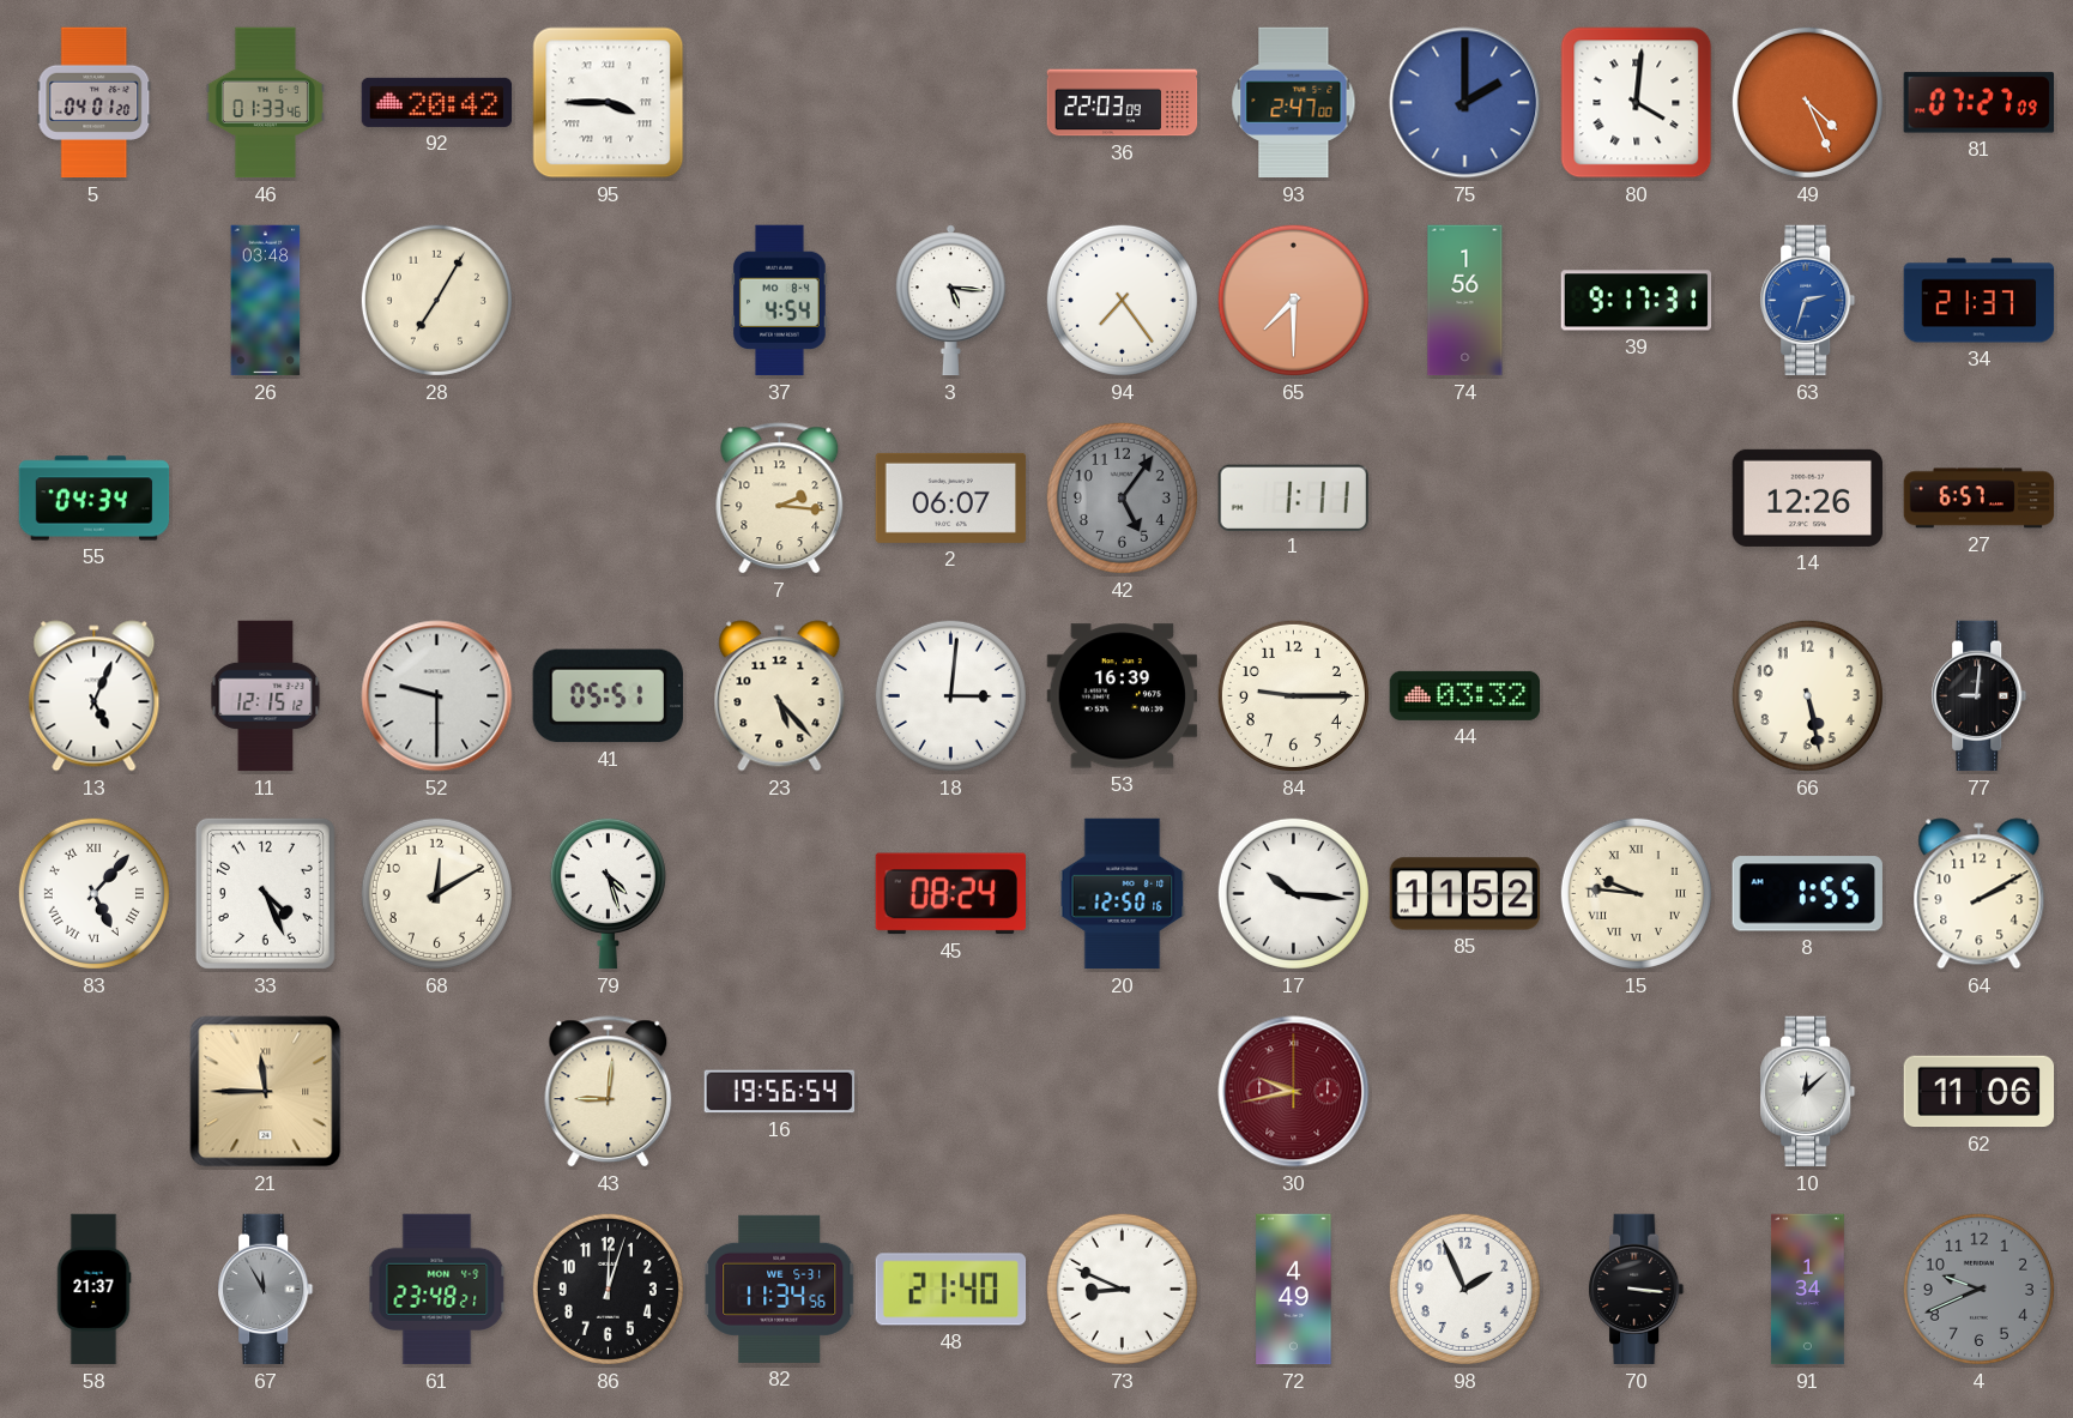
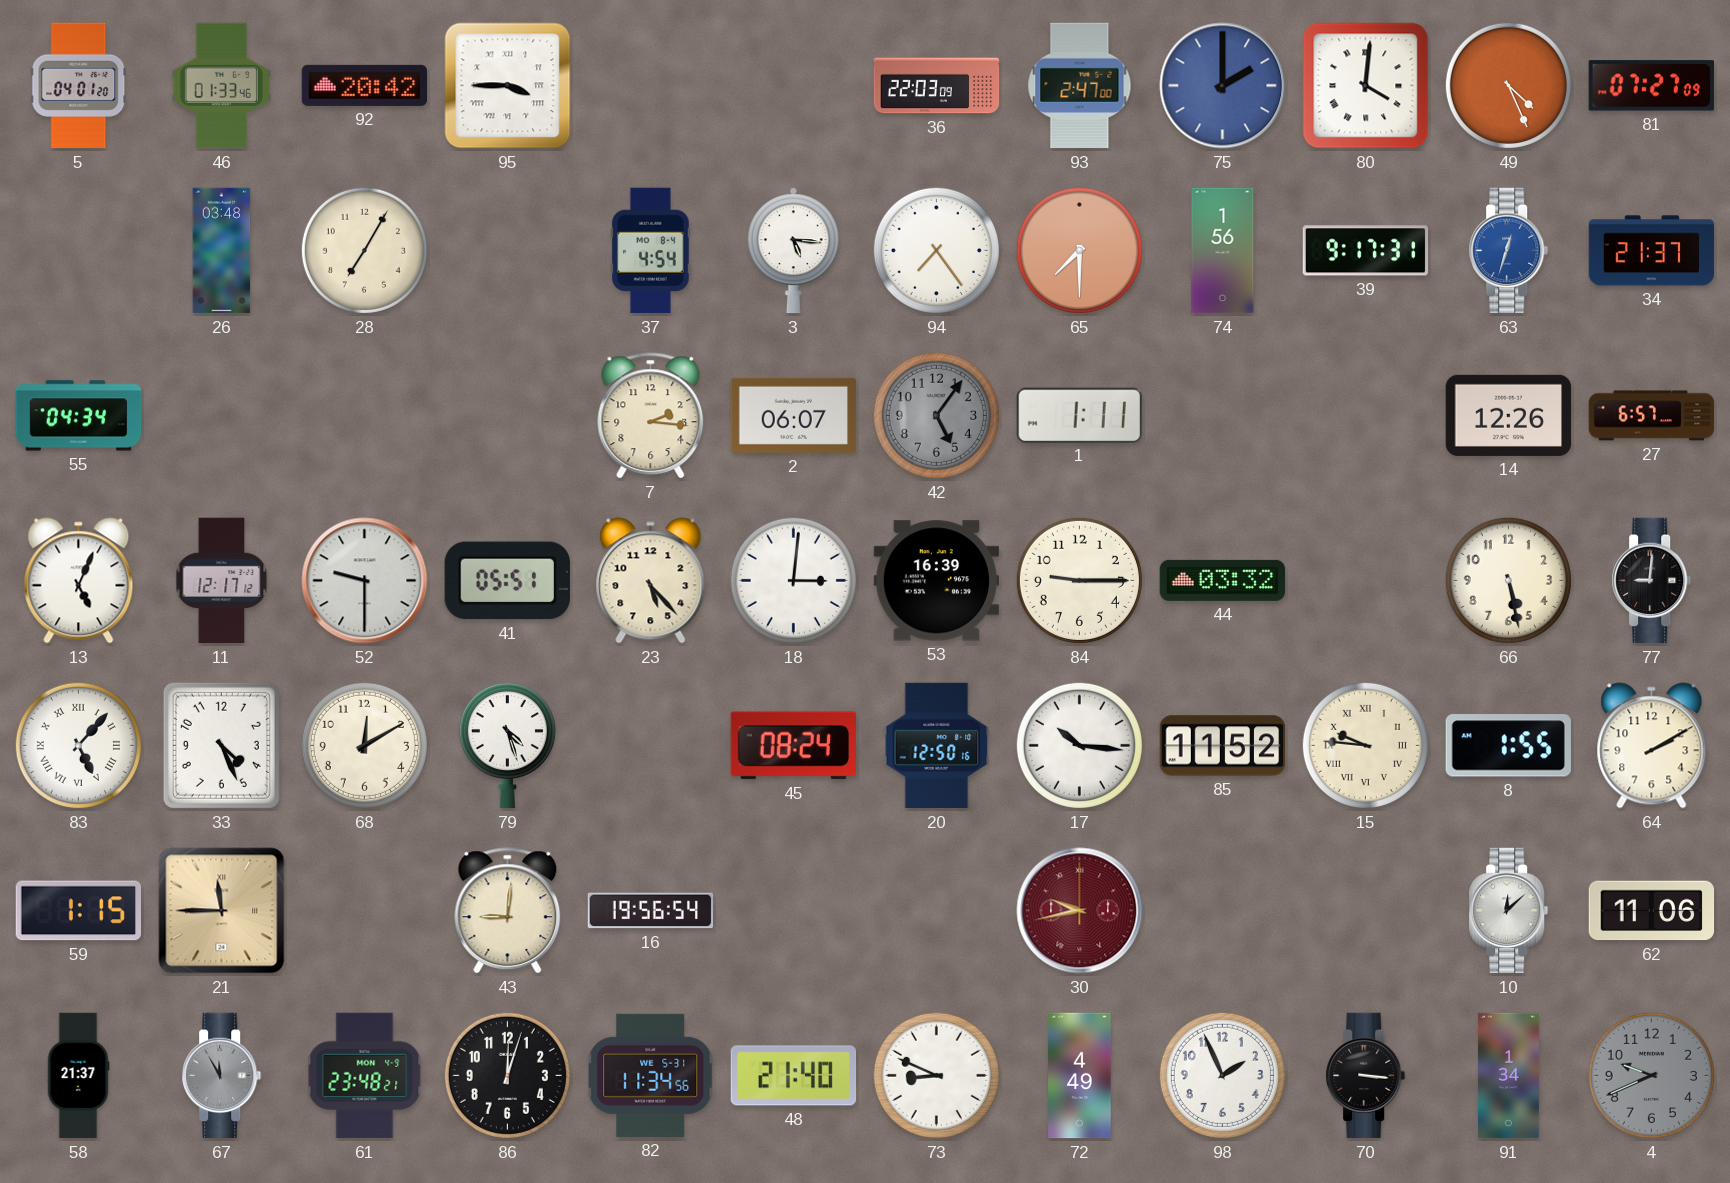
63: 2:33 -> 12:33 (1509, 251)
11: 12:15 -> 12:17 (222, 581)
59: none -> 1:15 (78, 911)
